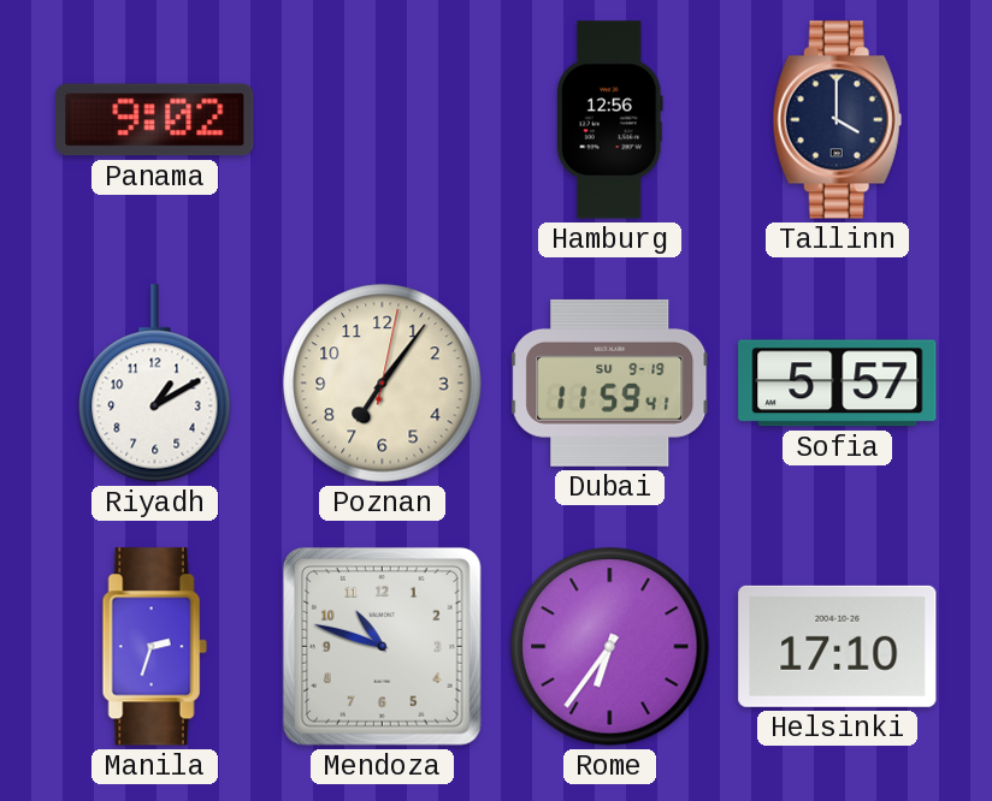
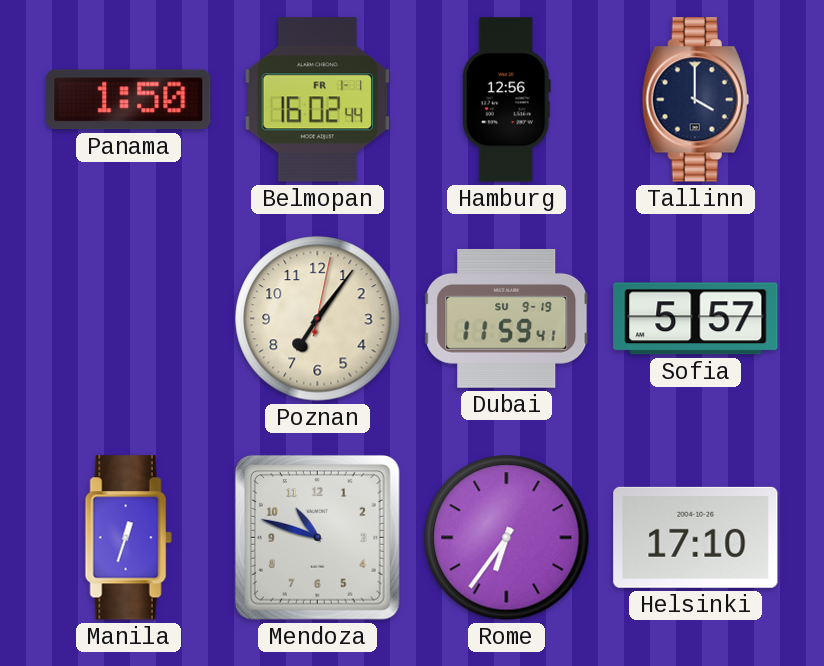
Panama: 9:02 -> 1:50 (129, 100)
Belmopan: none -> 16:02 (318, 100)
Riyadh: 1:10 -> none (155, 384)
Manila: 2:33 -> 12:33 (128, 538)
